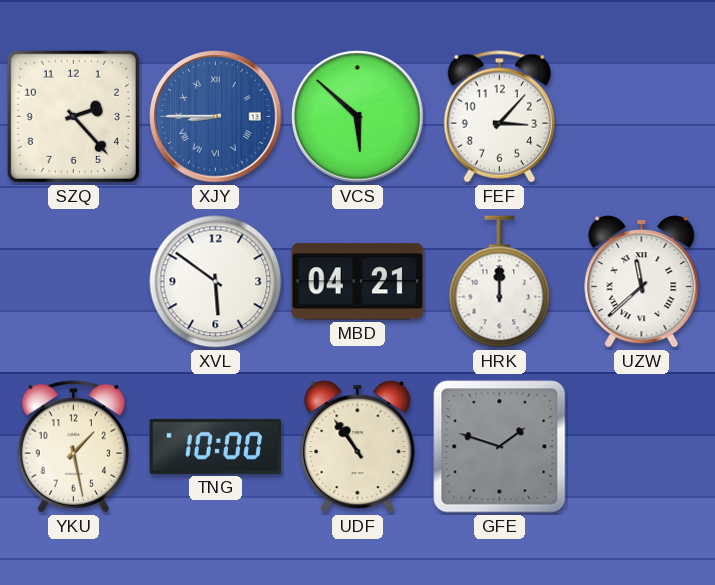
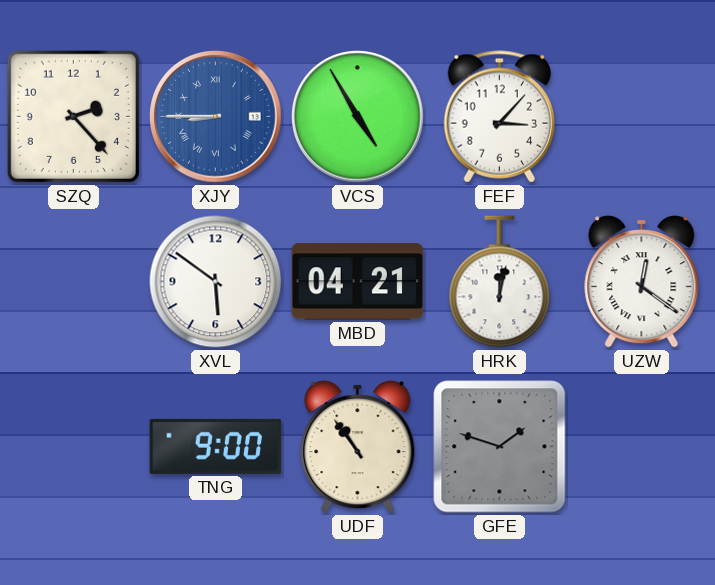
VCS: 5:52 -> 4:55 (358, 117)
HRK: 12:00 -> 12:02 (500, 282)
UZW: 11:38 -> 12:21 (642, 282)
YKU: 1:28 -> none (73, 447)
TNG: 10:00 -> 9:00 (216, 446)
